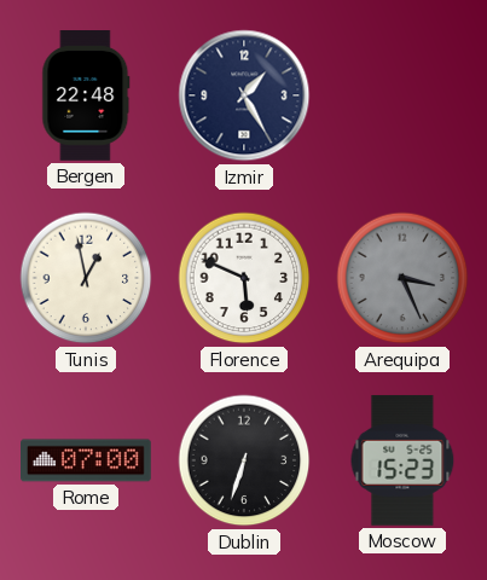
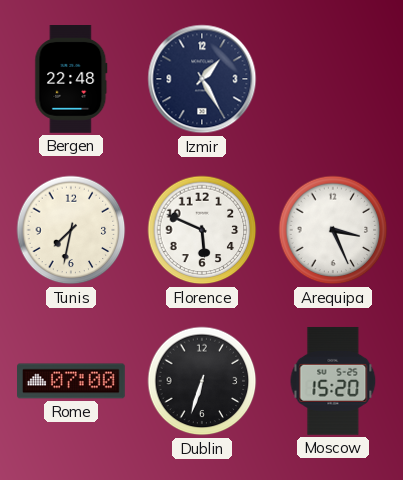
Tunis: 12:58 -> 7:32 (71, 230)
Arequipa dial: grey -> white (333, 230)
Moscow: 15:23 -> 15:20 (333, 381)
